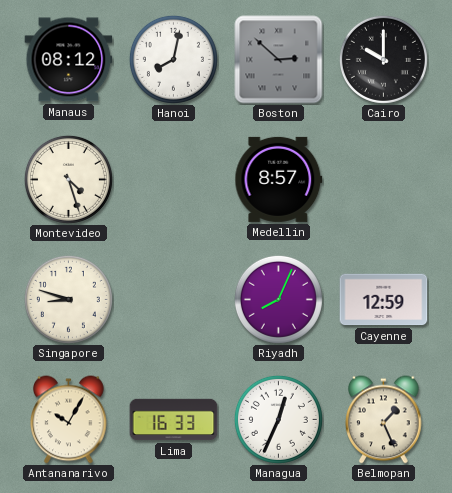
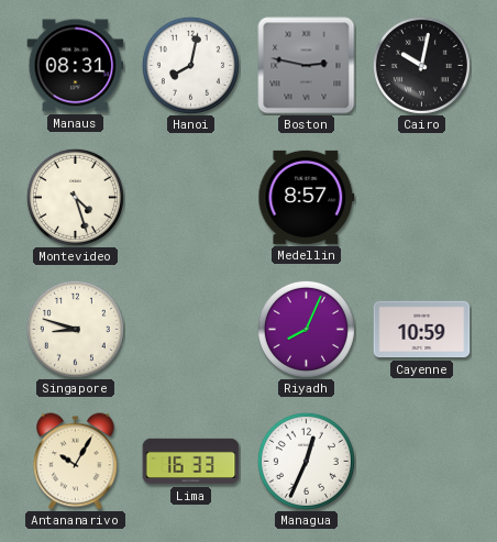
Manaus: 08:12 -> 08:31 (76, 66)
Boston: 2:52 -> 2:47 (307, 66)
Cairo: 10:00 -> 10:02 (421, 65)
Cayenne: 12:59 -> 10:59 (422, 330)
Belmopan: 1:26 -> none (384, 420)
